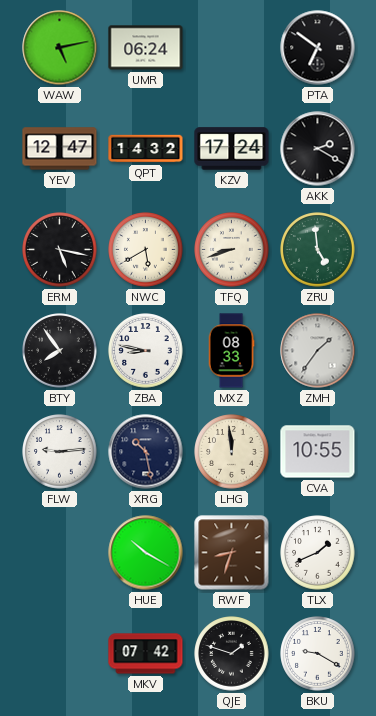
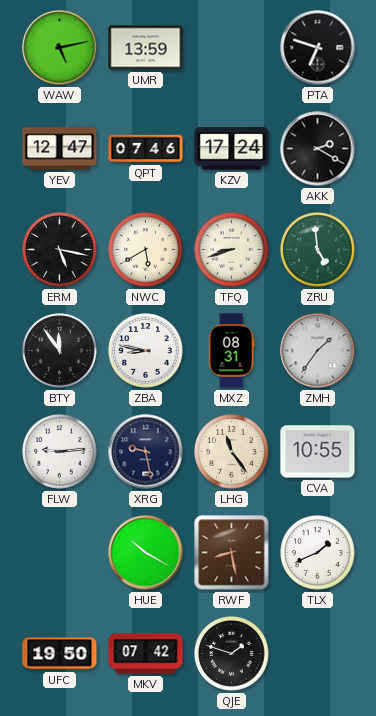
UMR: 06:24 -> 13:59 (146, 48)
PTA: 6:51 -> 6:48 (318, 48)
QPT: 14:32 -> 07:46 (146, 149)
BTY: 7:54 -> 11:54 (60, 351)
MXZ: 08:33 -> 08:31 (231, 351)
XRG: 10:28 -> 9:28 (146, 452)
LHG: 11:59 -> 11:24 (232, 452)
RWF: 8:33 -> 8:28 (232, 553)
UFC: none -> 19:50 (60, 654)
BKU: 9:20 -> none (318, 654)
